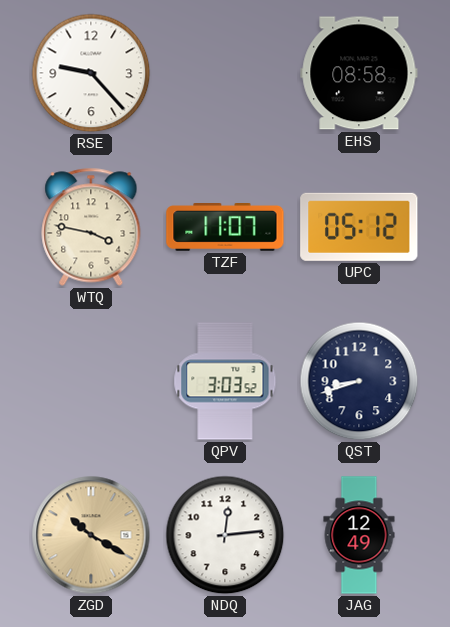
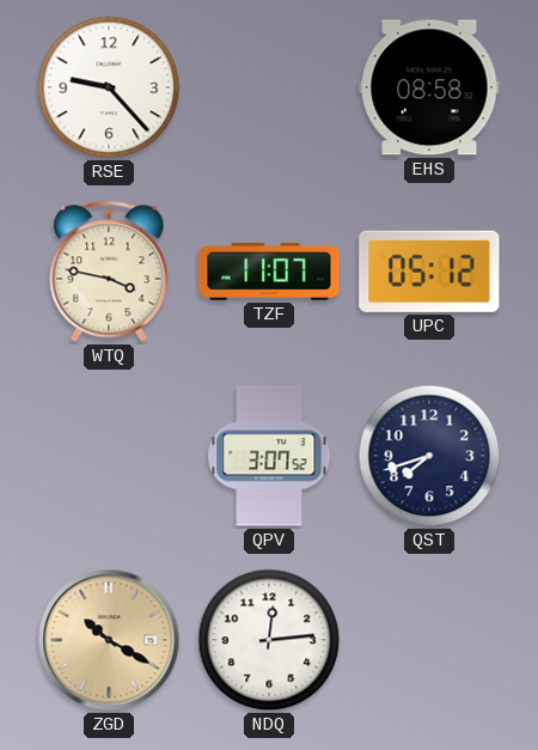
QPV: 3:03 -> 3:07 (269, 456)
QST: 8:42 -> 7:42 (429, 456)
JAG: 12:49 -> none (359, 535)
